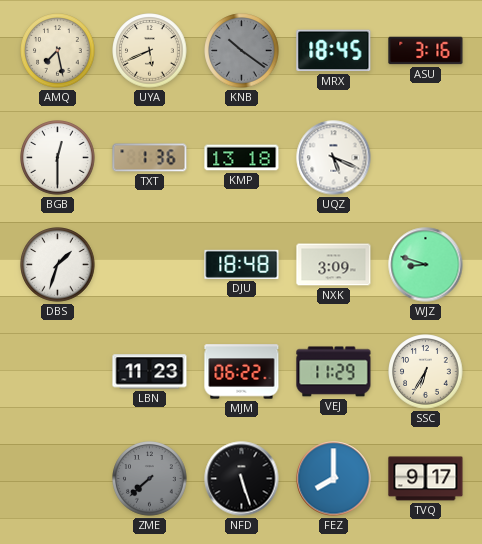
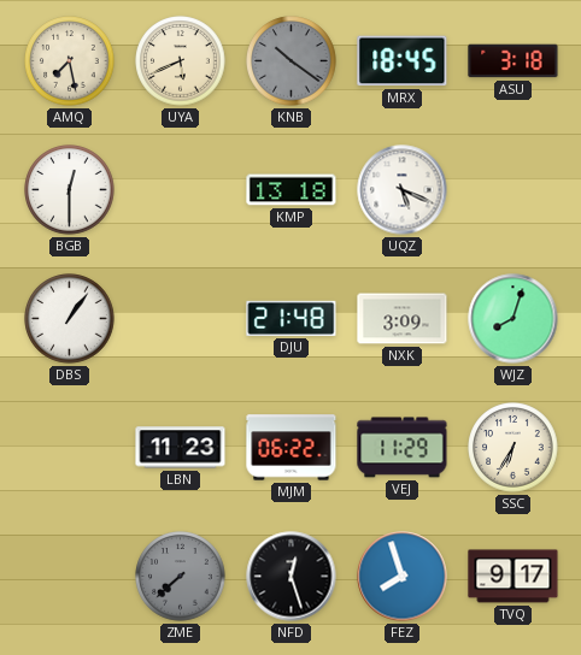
ASU: 3:16 -> 3:18 (513, 61)
TXT: 1:36 -> none (150, 158)
DBS: 1:33 -> 1:06 (70, 319)
DJU: 18:48 -> 21:48 (292, 318)
WJZ: 8:48 -> 8:03 (513, 319)
NFD: 5:27 -> 12:27 (292, 577)
FEZ: 8:00 -> 7:57 (403, 577)
